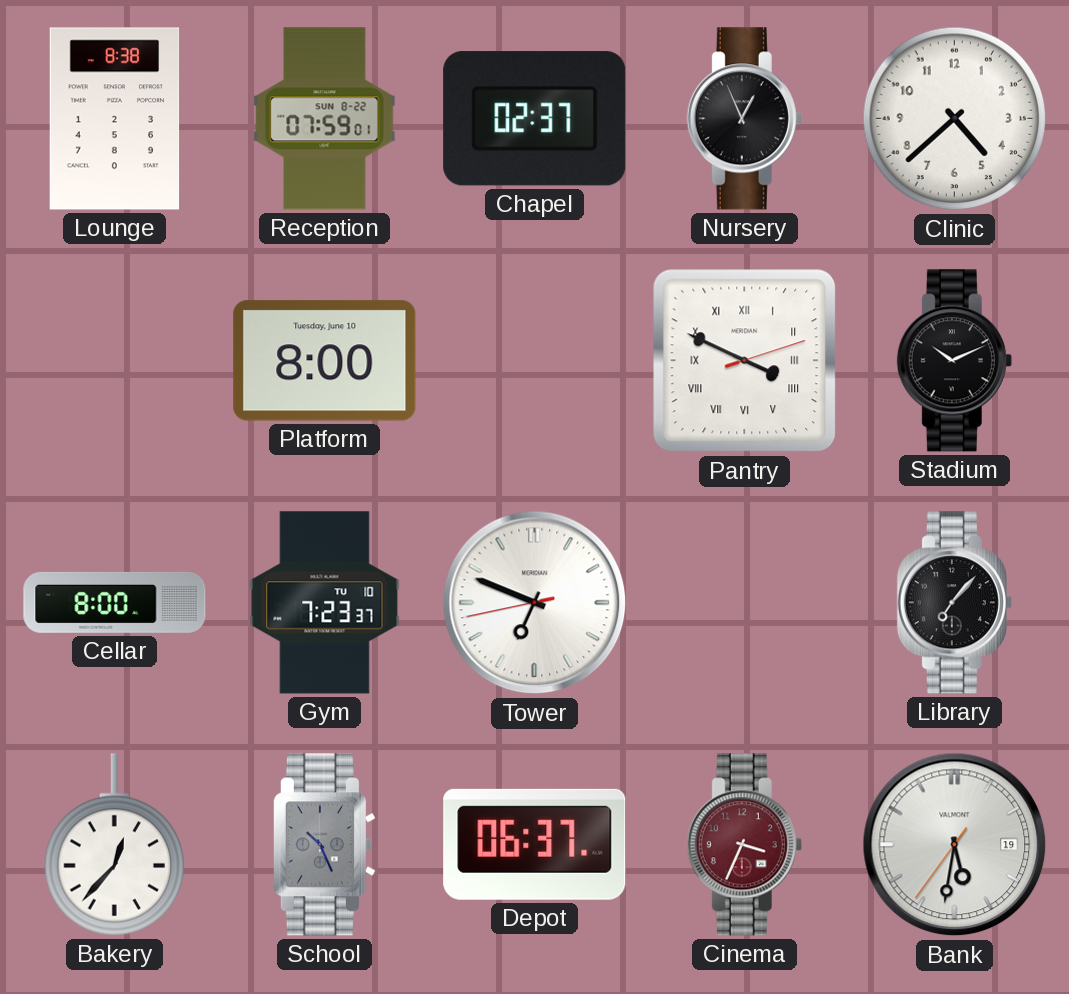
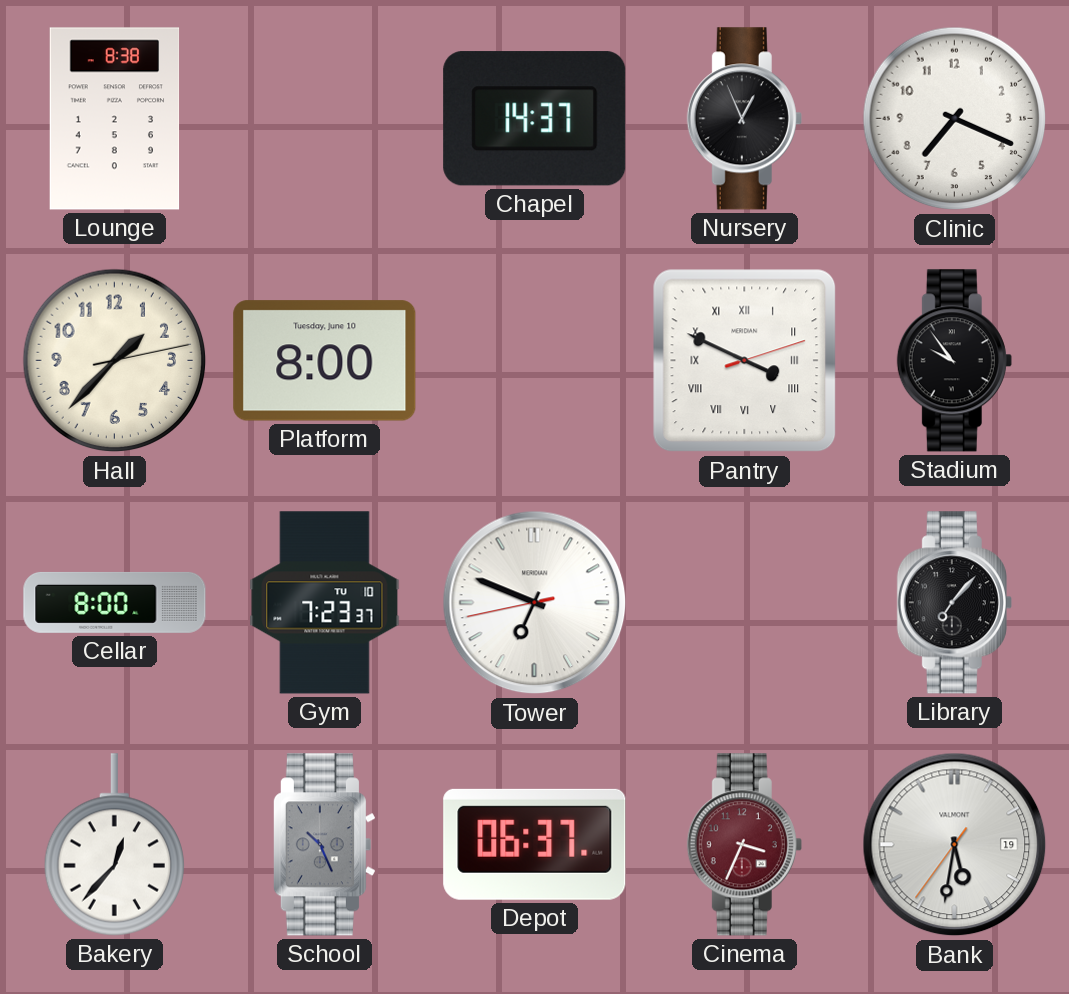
Reception: 07:59 -> none (325, 119)
Chapel: 02:37 -> 14:37 (535, 119)
Clinic: 4:38 -> 7:19 (955, 119)
Hall: none -> 1:37 (115, 361)
Stadium: 10:11 -> 9:54 (954, 361)
